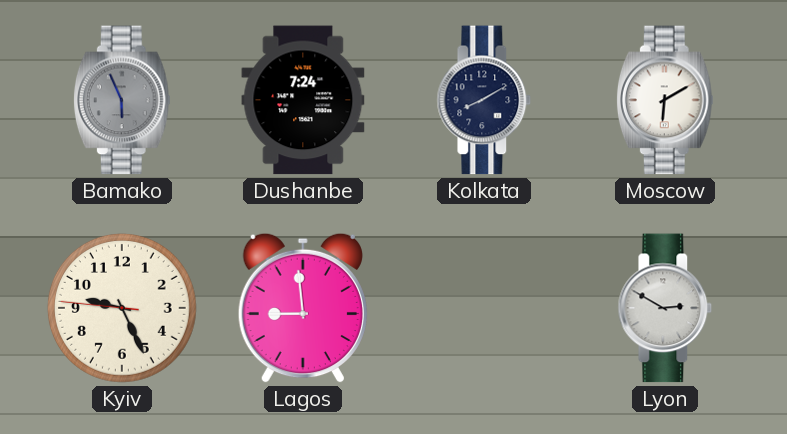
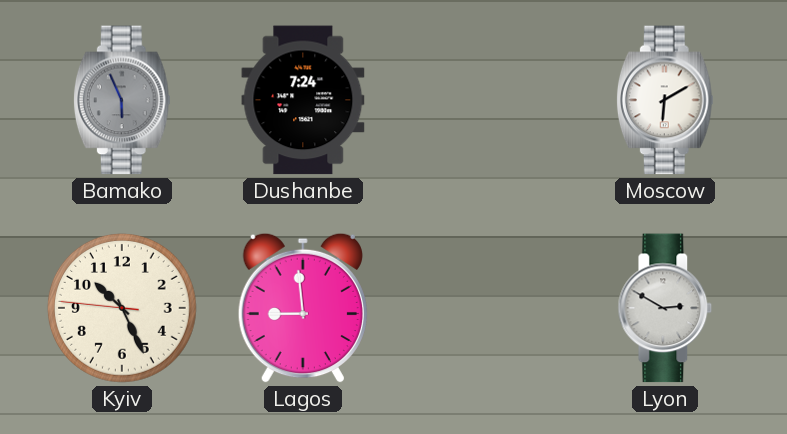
Kolkata: 8:10 -> none (484, 100)
Kyiv: 9:25 -> 10:25 (122, 308)
